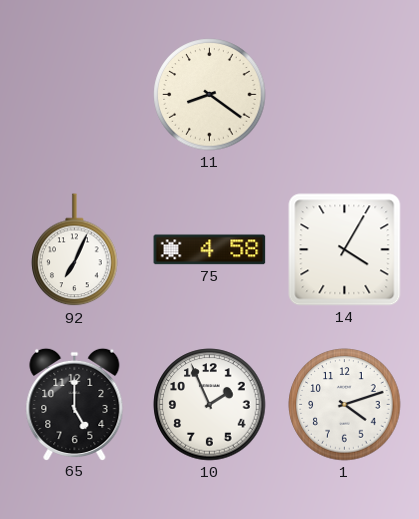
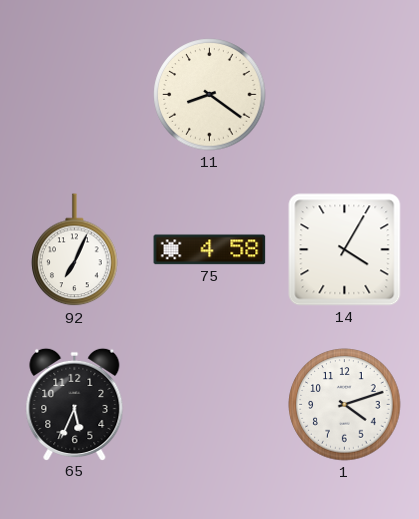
65: 5:00 -> 5:34 (75, 404)
10: 1:56 -> none (210, 405)
